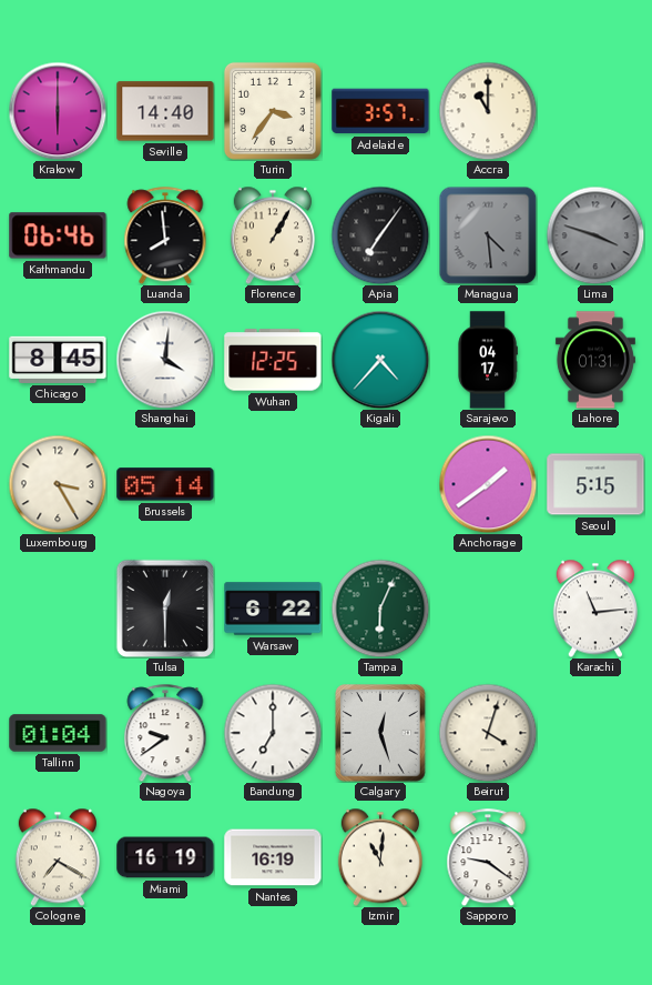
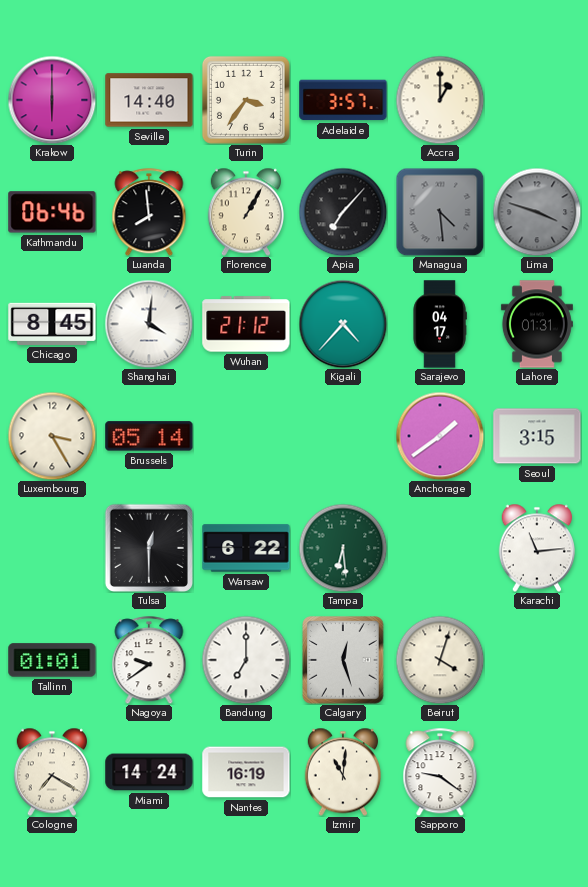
Accra: 11:00 -> 1:00 (440, 100)
Apia: 7:06 -> 7:07 (343, 212)
Wuhan: 12:25 -> 21:12 (246, 324)
Seoul: 5:15 -> 3:15 (537, 436)
Tampa: 6:04 -> 6:29 (343, 548)
Tallinn: 01:04 -> 01:01 (52, 660)
Miami: 16:19 -> 14:24 (149, 772)
